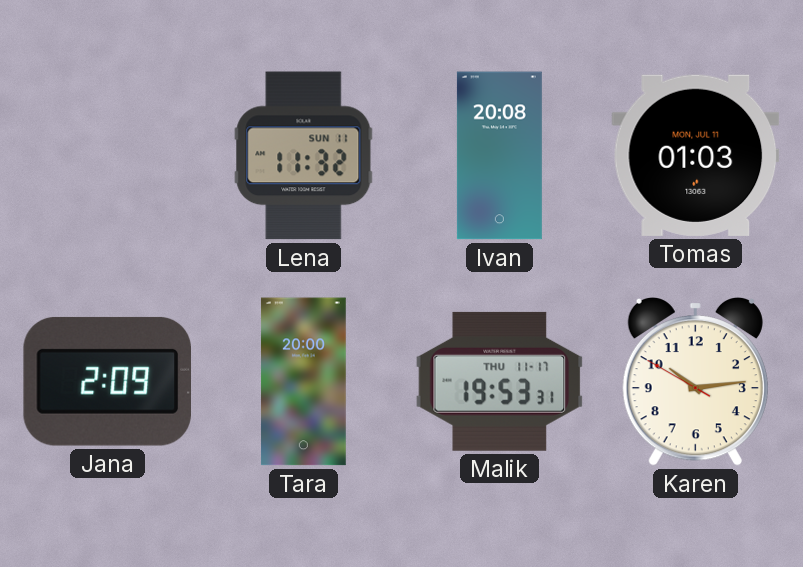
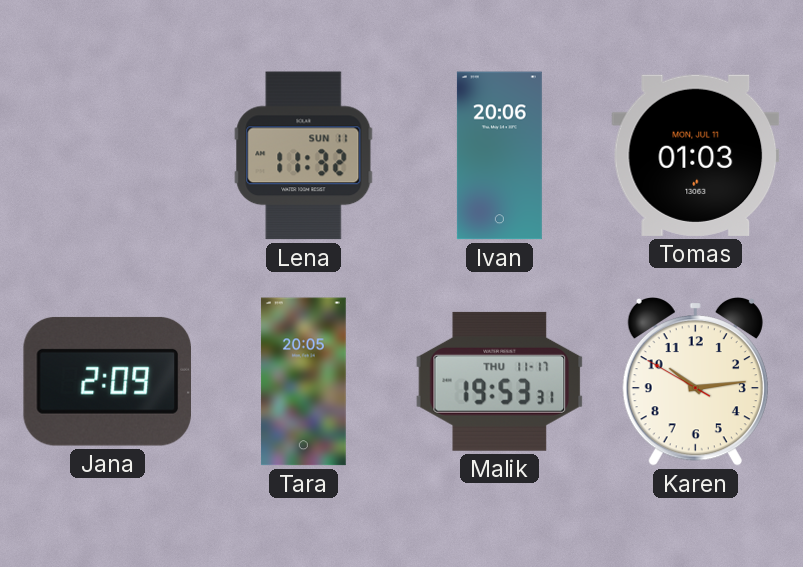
Ivan: 20:08 -> 20:06 (499, 156)
Tara: 20:00 -> 20:05 (303, 382)
